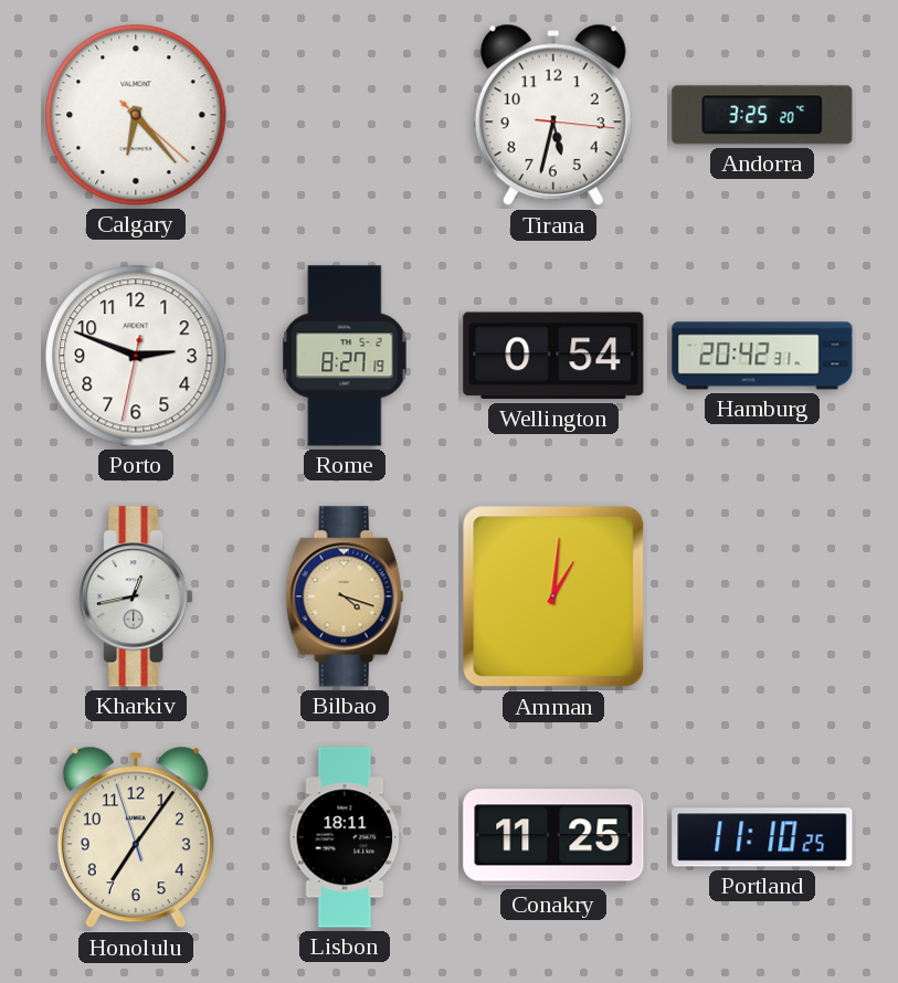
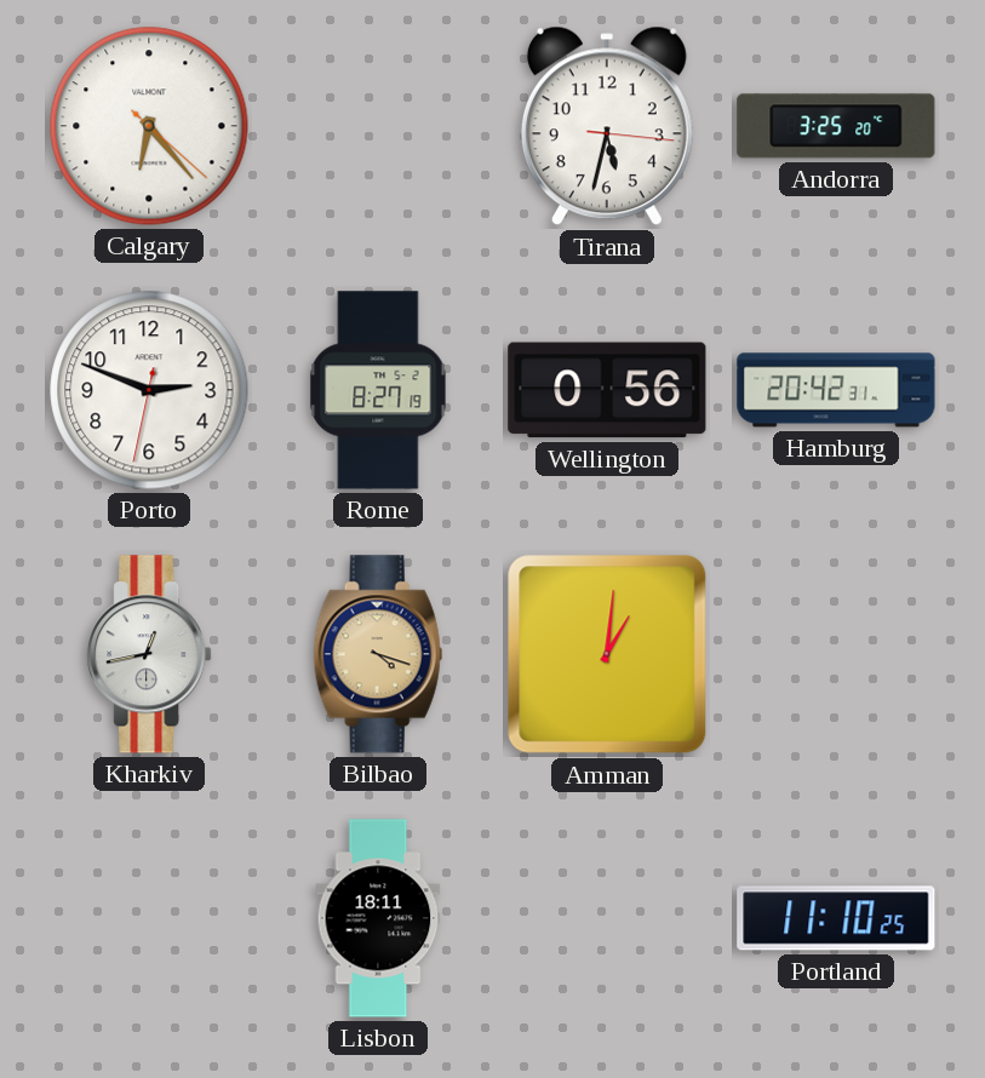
Wellington: 0:54 -> 0:56 (607, 390)
Honolulu: 7:05 -> none (136, 837)
Conakry: 11:25 -> none (553, 837)
